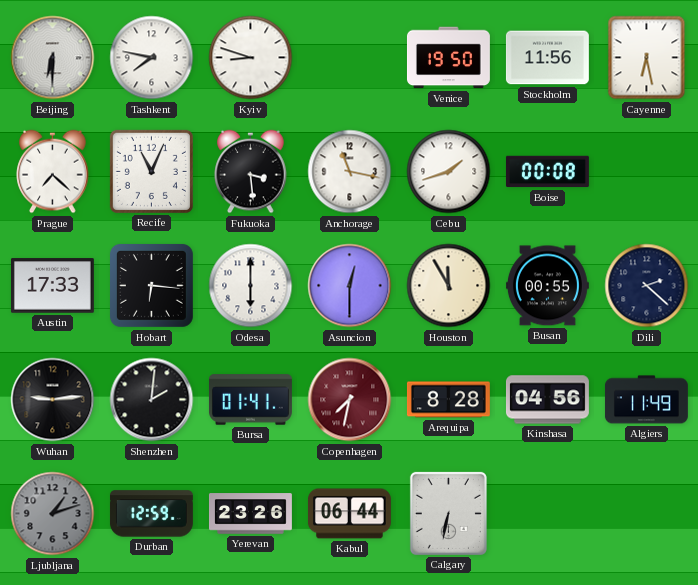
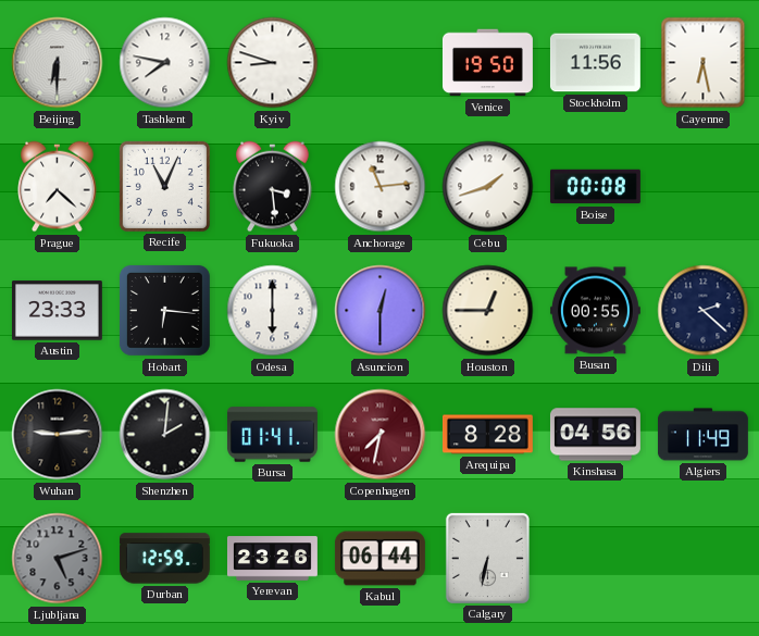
Anchorage: 11:17 -> 11:14 (381, 187)
Austin: 17:33 -> 23:33 (57, 311)
Houston: 11:55 -> 12:45 (488, 311)
Ljubljana: 1:12 -> 5:12 (58, 559)
